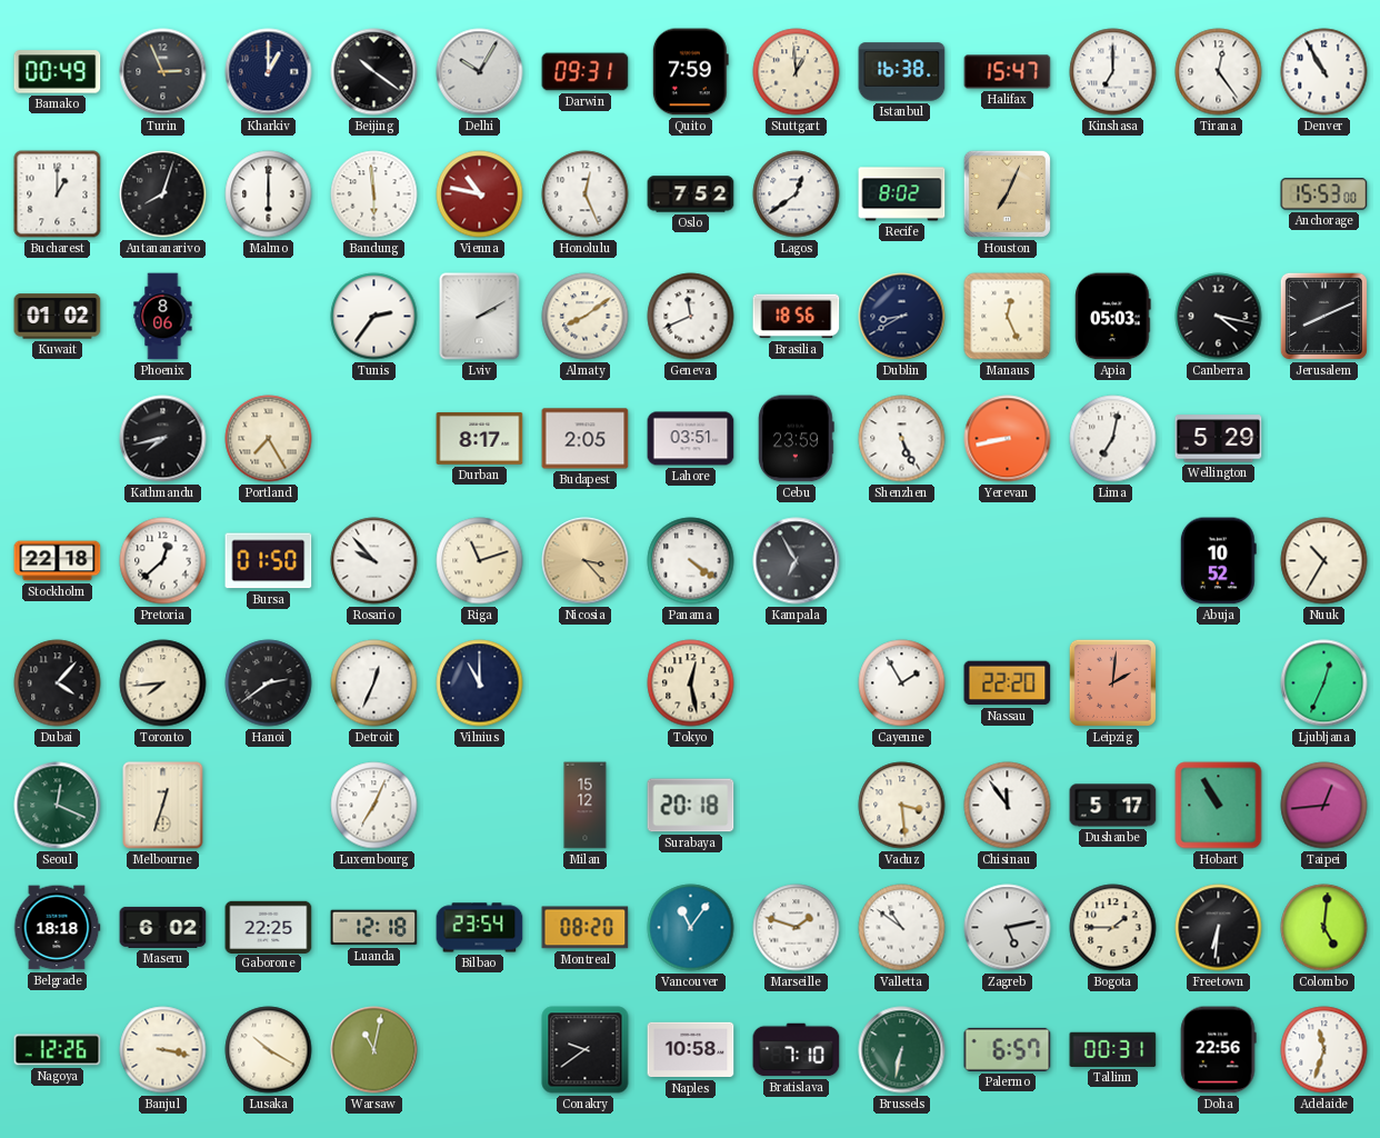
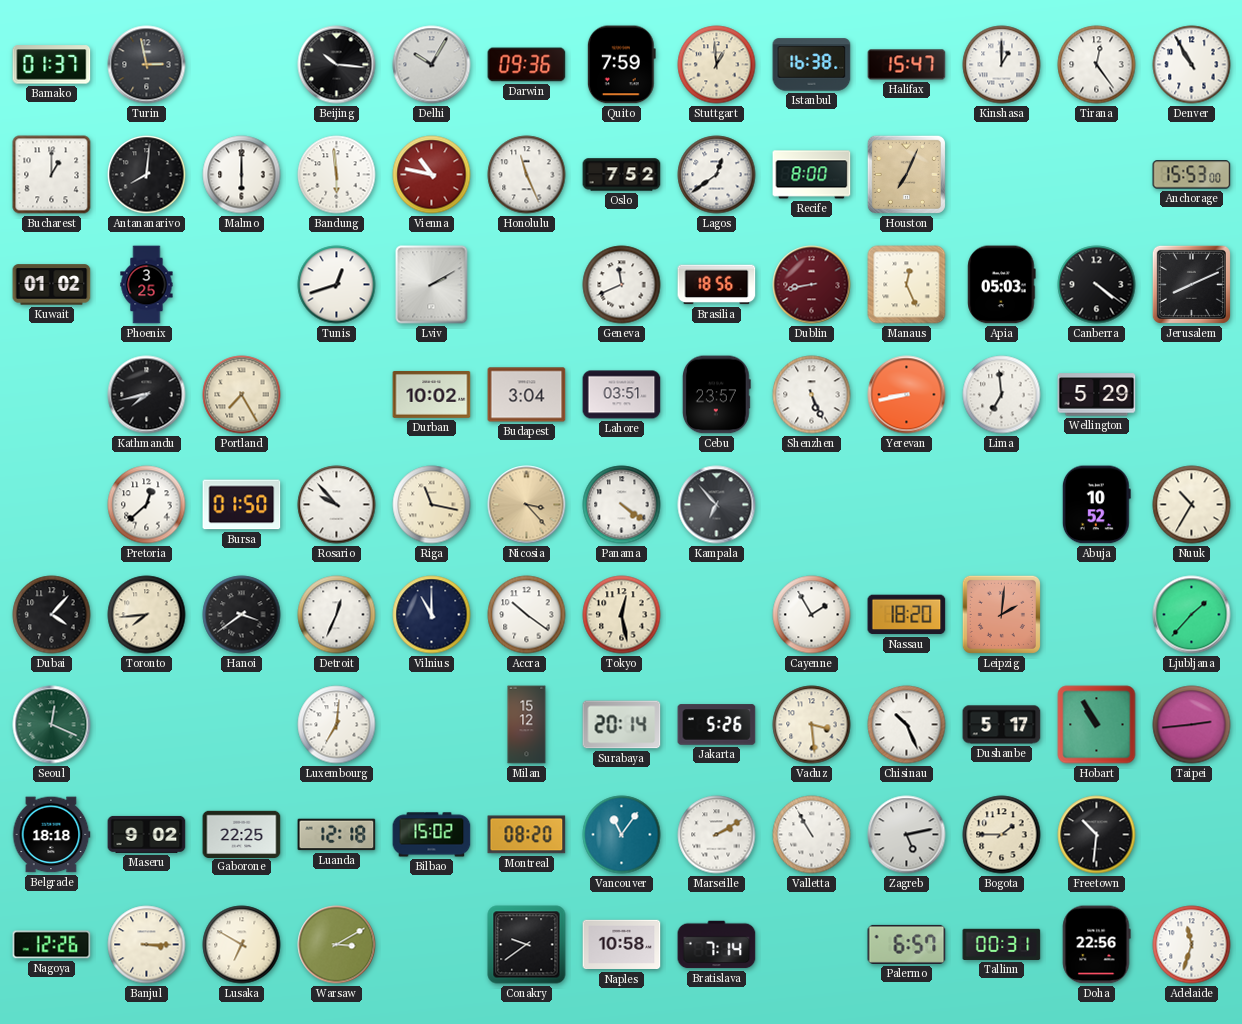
Bamako: 00:49 -> 01:37 (52, 65)
Turin: 2:56 -> 2:58 (147, 65)
Kharkiv: 1:00 -> none (269, 72)
Beijing: 10:21 -> 10:16 (337, 65)
Darwin: 09:31 -> 09:36 (527, 65)
Kinshasa: 7:00 -> 1:00 (1002, 65)
Antananarivo: 8:03 -> 8:01 (147, 175)
Honolulu: 12:26 -> 11:26 (527, 175)
Recife: 8:02 -> 8:00 (812, 175)
Phoenix: 8:06 -> 3:25 (147, 285)
Tunis: 2:36 -> 12:42 (337, 285)
Almaty: 8:09 -> none (586, 317)
Dublin: 8:40 -> 8:43 (812, 285)
Dublin dial: navy -> burgundy (812, 285)
Canberra: 4:17 -> 4:21 (1097, 285)
Durban: 8:17 -> 10:02 (432, 394)
Budapest: 2:05 -> 3:04 (527, 395)
Cebu: 23:59 -> 23:57 (716, 395)
Lima: 7:02 -> 6:59 (1002, 395)
Stockholm: 22:18 -> none (58, 561)
Riga: 11:12 -> 11:17 (432, 505)
Kampala: 6:55 -> 6:53 (717, 505)
Hanoi: 2:39 -> 3:39 (242, 615)
Accra: none -> 10:21 (527, 615)
Nassau: 22:20 -> 18:20 (907, 615)
Ljubljana: 12:34 -> 1:37 (1192, 615)
Melbourne: 12:33 -> none (163, 806)
Luxembourg: 7:04 -> 7:01 (337, 725)
Surabaya: 20:18 -> 20:14 (622, 725)
Jakarta: none -> 5:26 (717, 725)
Chisinau: 11:54 -> 10:26 (907, 725)
Taipei: 12:44 -> 2:44 (1192, 725)
Maseru: 6:02 -> 9:02 (147, 834)
Bilbao: 23:54 -> 15:02 (432, 835)
Marseille: 1:48 -> 2:10 (717, 835)
Valletta: 10:51 -> 10:55 (812, 835)
Freetown: 6:31 -> 10:31 (1097, 835)
Colombo: 5:01 -> none (1324, 928)
Banjul: 3:17 -> 3:15 (147, 945)
Lusaka: 10:20 -> 6:50 (242, 945)
Warsaw: 11:02 -> 3:10 (337, 945)
Bratislava: 7:10 -> 7:14 (717, 945)
Brussels: 6:32 -> none (902, 1050)
